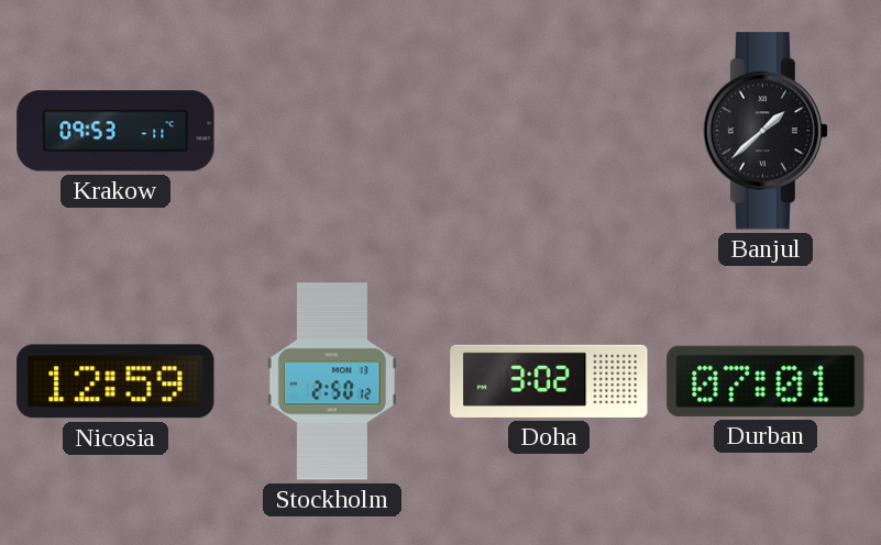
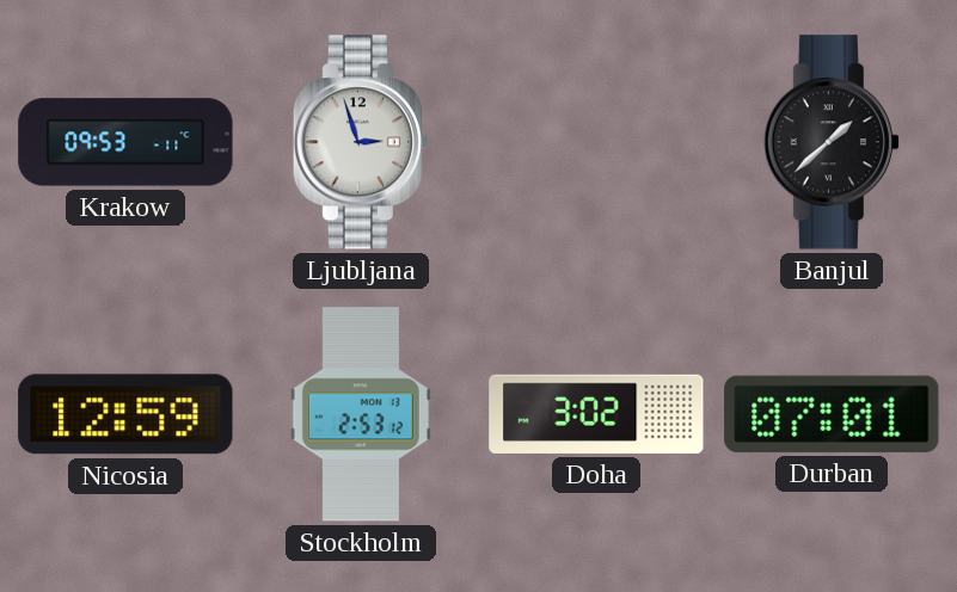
Ljubljana: none -> 2:57 (361, 142)
Stockholm: 2:50 -> 2:53 (361, 414)
